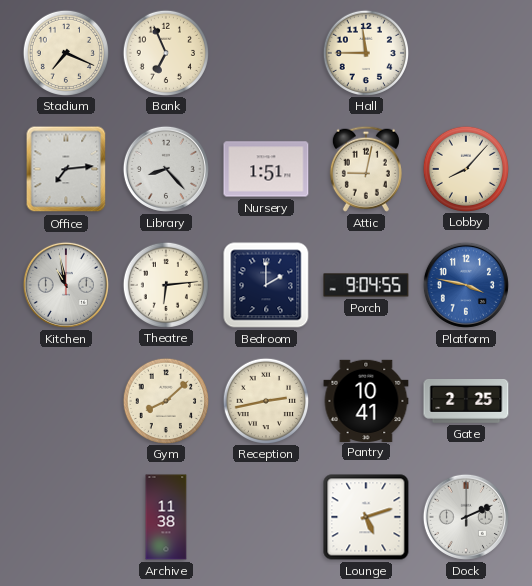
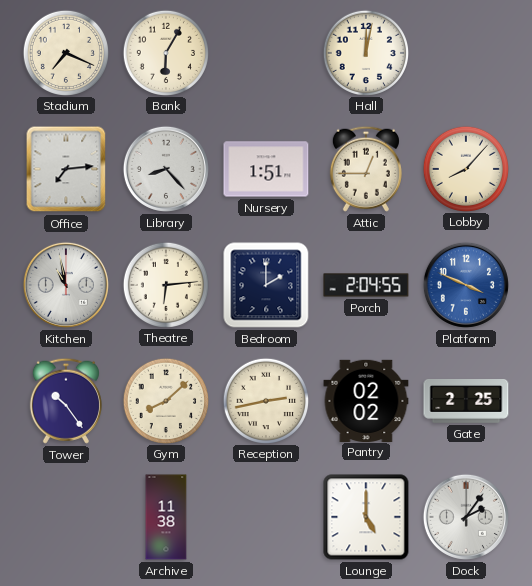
Bank: 6:56 -> 6:05 (165, 52)
Hall: 11:45 -> 12:02 (365, 52)
Attic: 9:02 -> 12:45 (366, 169)
Porch: 9:04 -> 2:04 (366, 285)
Platform: 3:47 -> 3:49 (466, 285)
Tower: none -> 10:24 (66, 401)
Pantry: 10:41 -> 02:02 (366, 400)
Lounge: 5:12 -> 5:00 (366, 517)
Dock: 2:11 -> 2:06 (466, 517)
